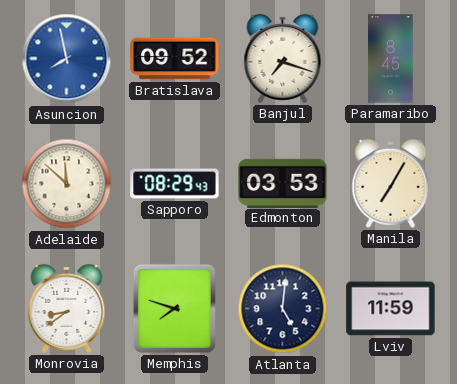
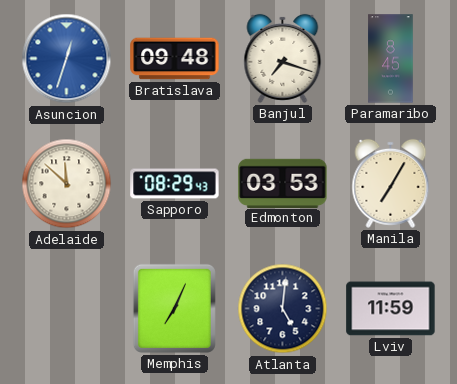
Asuncion: 7:58 -> 12:33 (67, 59)
Bratislava: 09:52 -> 09:48 (175, 59)
Monrovia: 8:39 -> none (67, 308)
Memphis: 7:48 -> 7:04 (174, 308)
